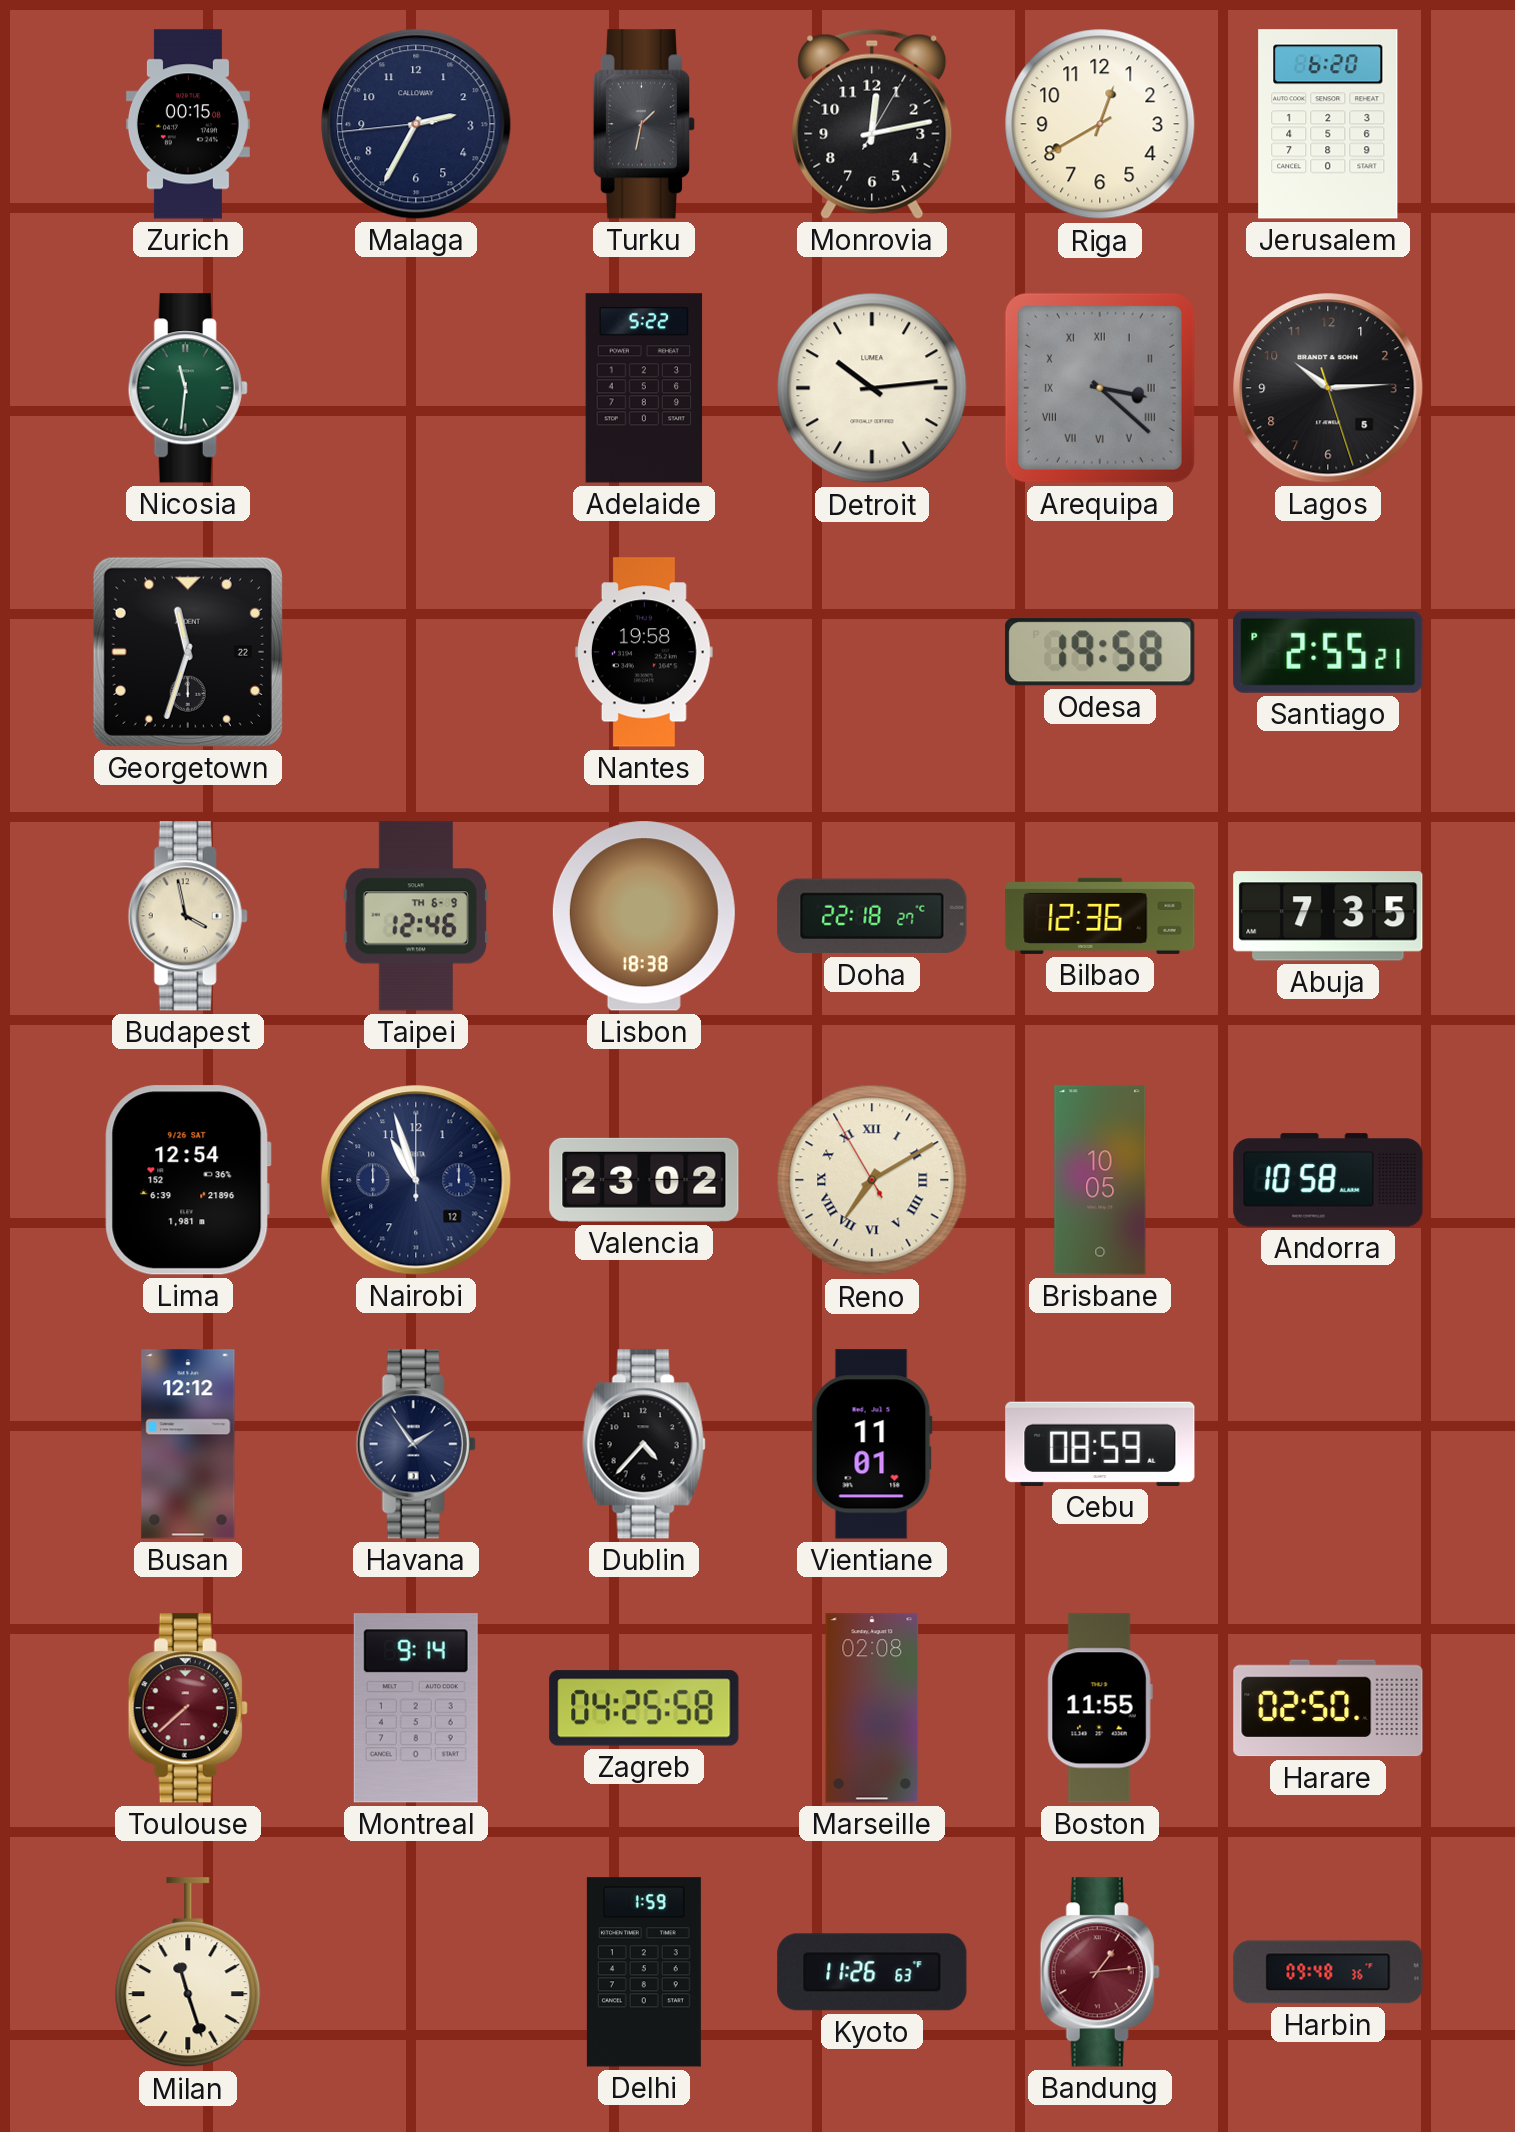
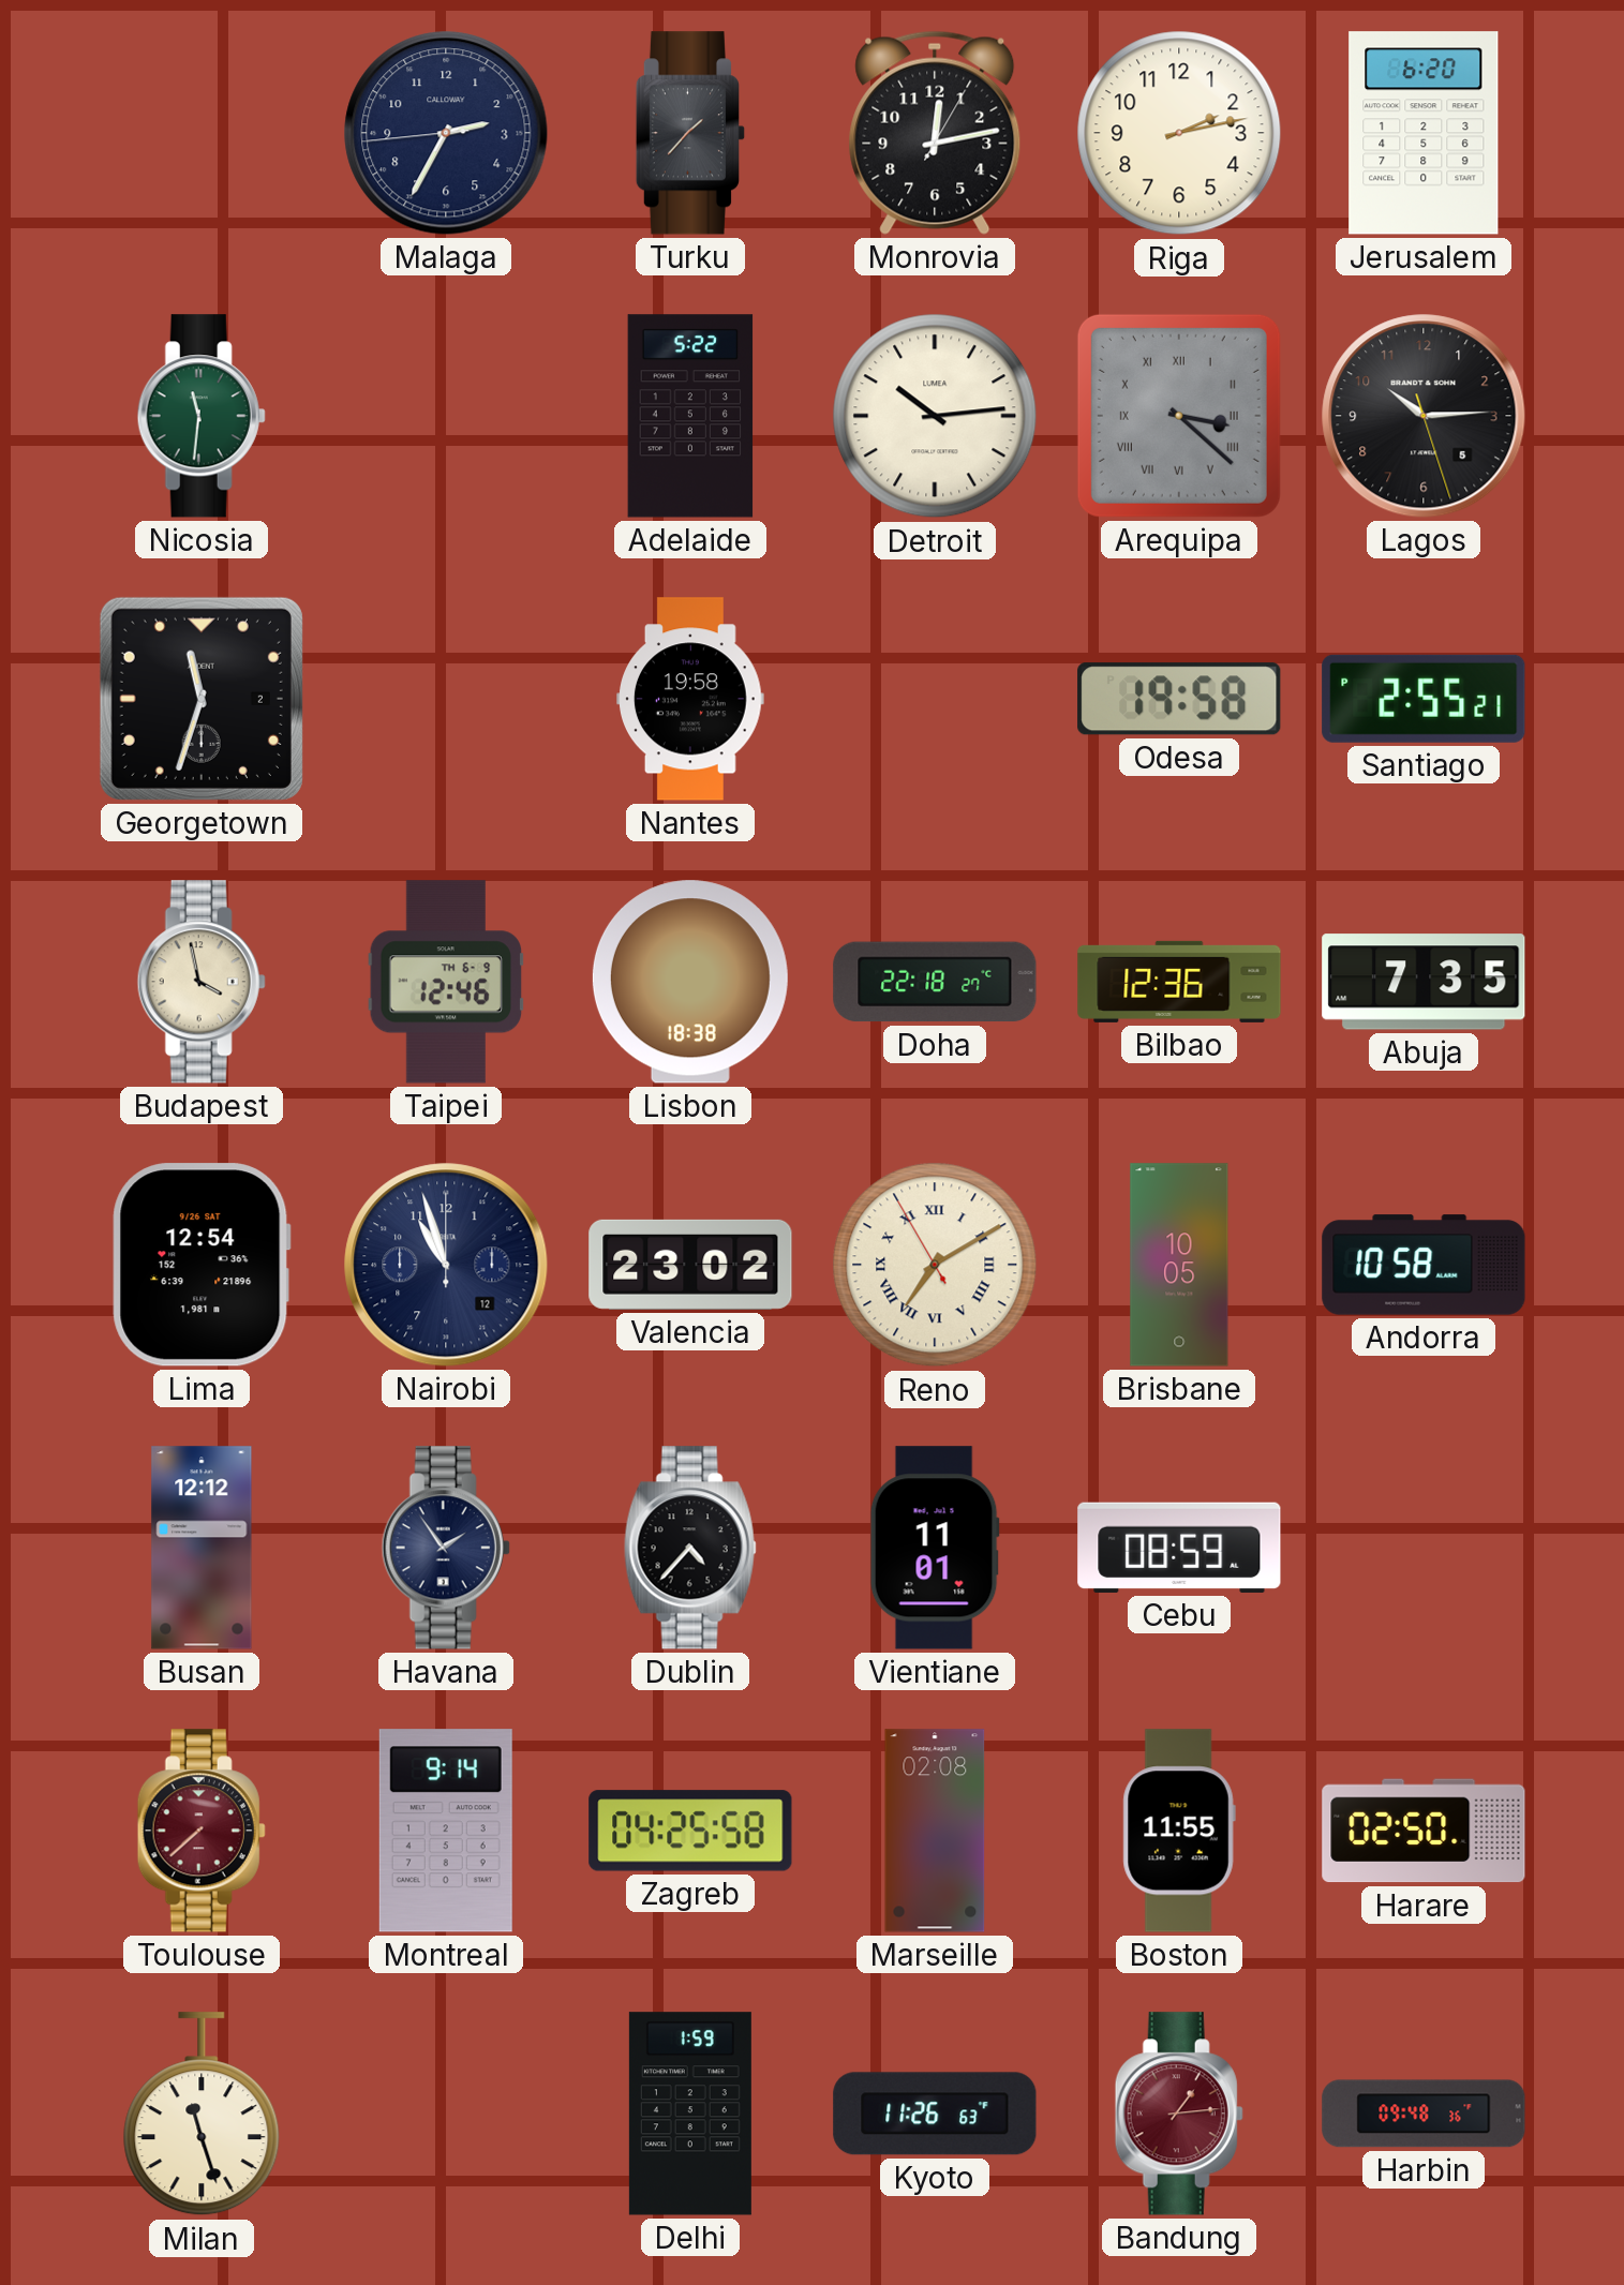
Zurich: 00:15 -> none (188, 124)
Turku: 1:32 -> 1:37 (689, 133)
Riga: 12:40 -> 2:13 (1179, 133)
Georgetown date: 22 -> 2 (202, 699)
